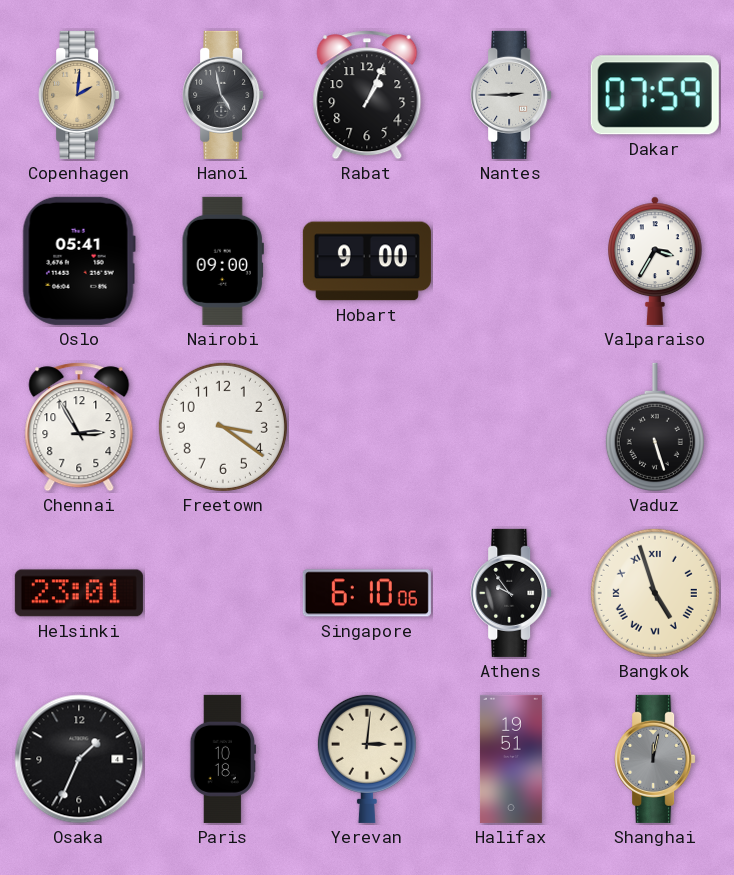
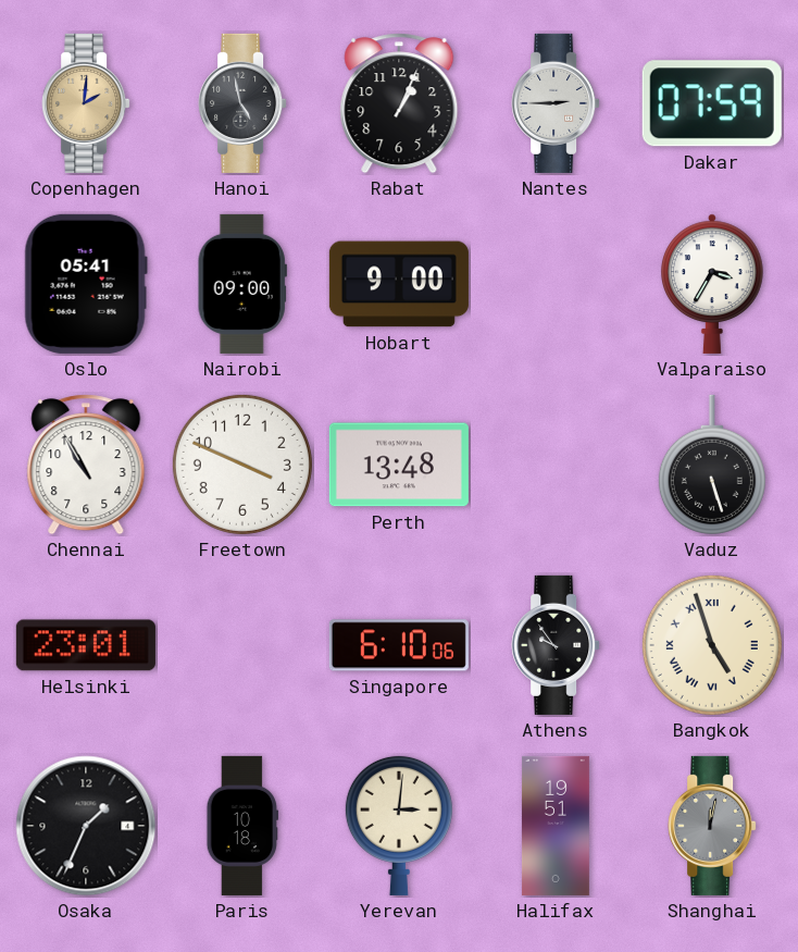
Chennai: 2:55 -> 10:55 (86, 465)
Freetown: 3:21 -> 3:49 (242, 465)
Perth: none -> 13:48 (399, 465)
